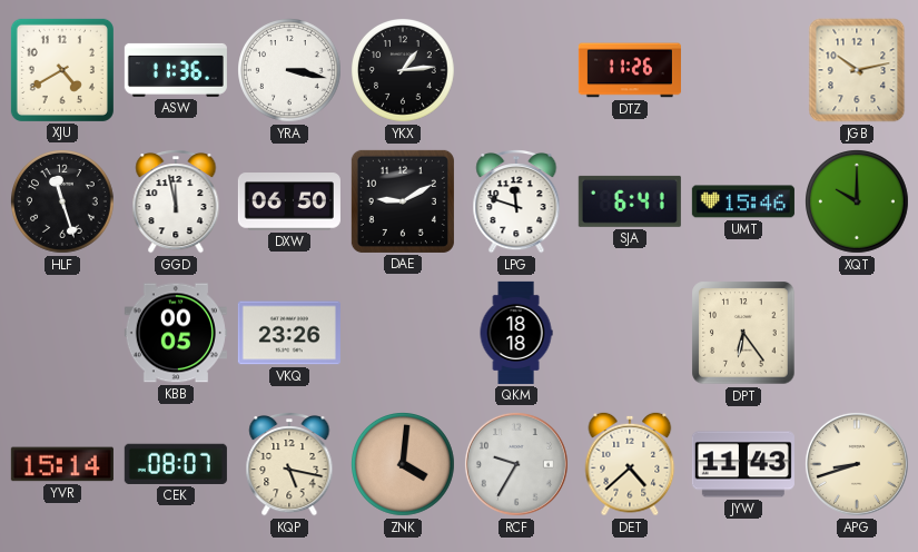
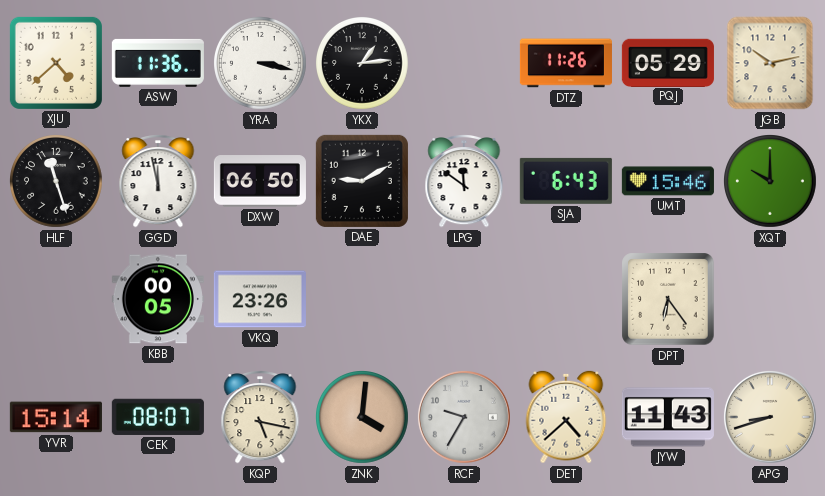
XJU: 4:40 -> 4:38 (56, 63)
PQJ: none -> 05:29 (668, 62)
LPG: 11:48 -> 11:51 (464, 182)
SJA: 6:41 -> 6:43 (566, 181)
QKM: 18:18 -> none (516, 333)
